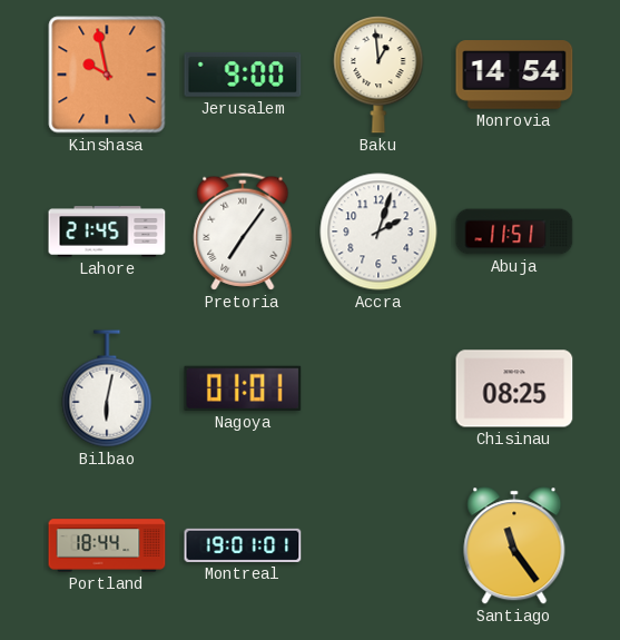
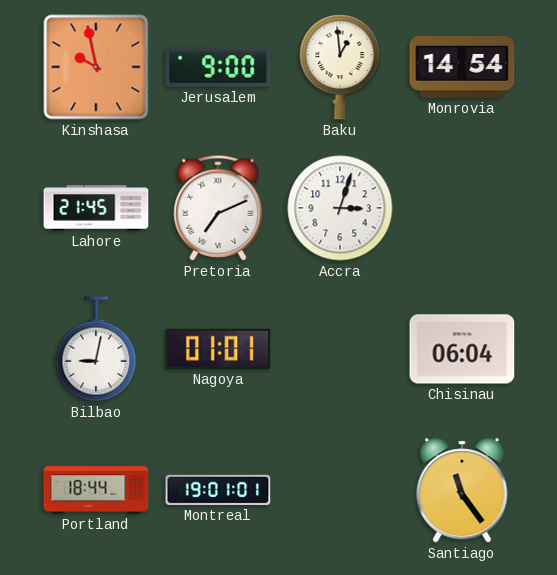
Pretoria: 7:06 -> 7:11 (218, 208)
Accra: 2:03 -> 3:03 (340, 208)
Abuja: 11:51 -> none (514, 232)
Bilbao: 6:02 -> 9:02 (96, 349)
Chisinau: 08:25 -> 06:04 (462, 349)
